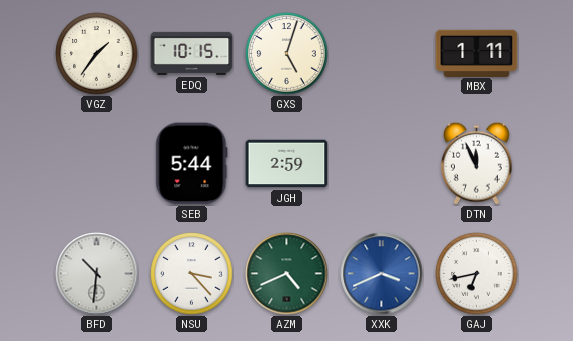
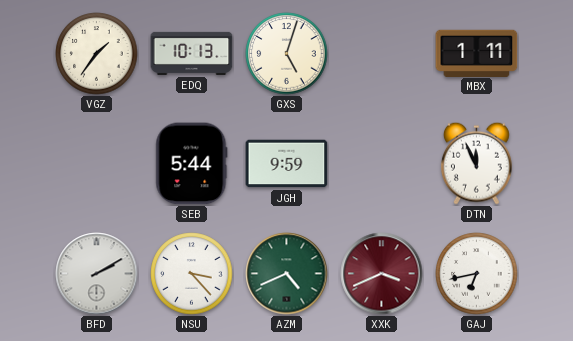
EDQ: 10:15 -> 10:13 (192, 53)
JGH: 2:59 -> 9:59 (287, 164)
BFD: 10:31 -> 2:10 (97, 274)
XXK dial: blue -> burgundy (382, 274)
